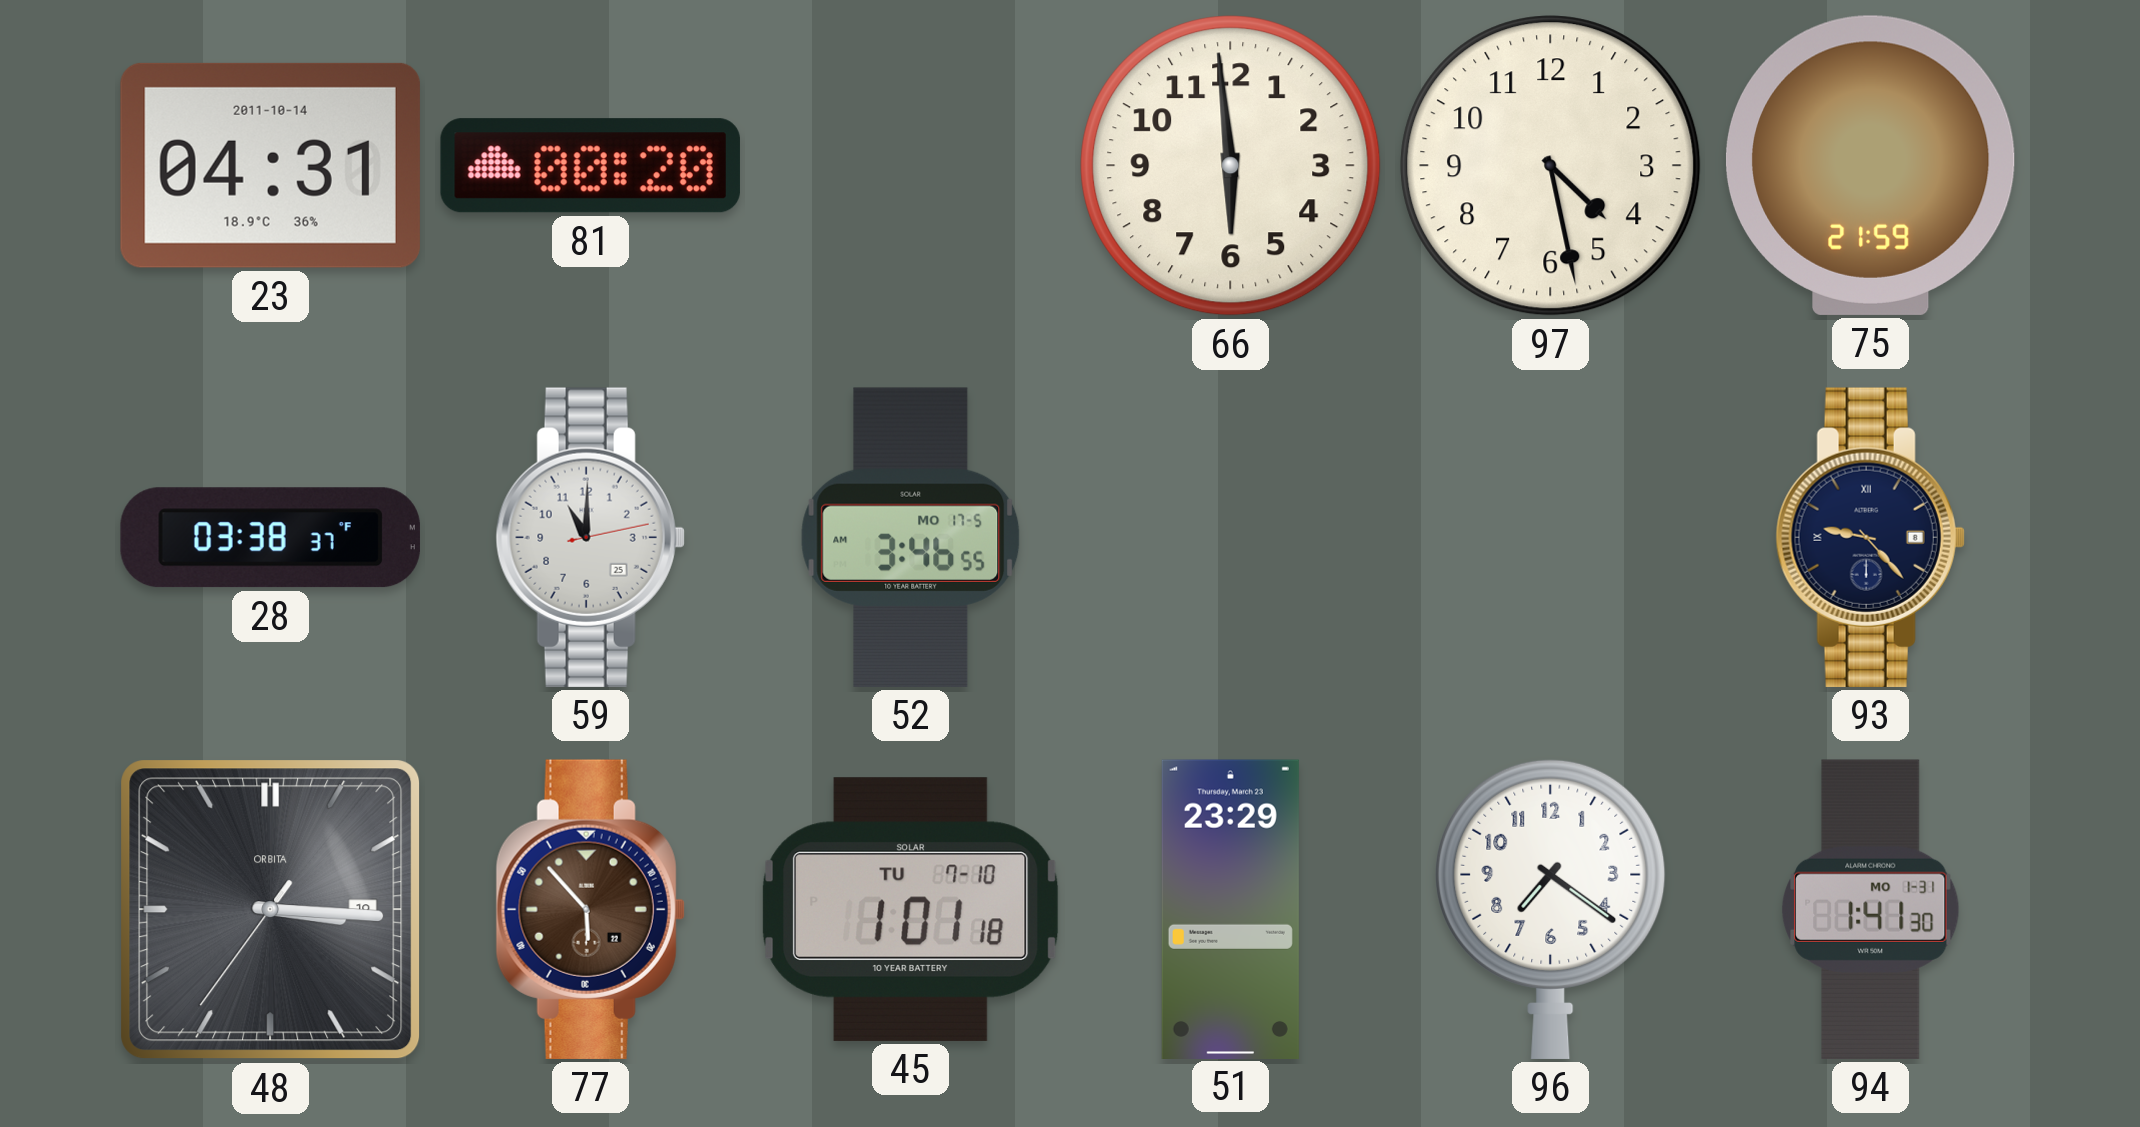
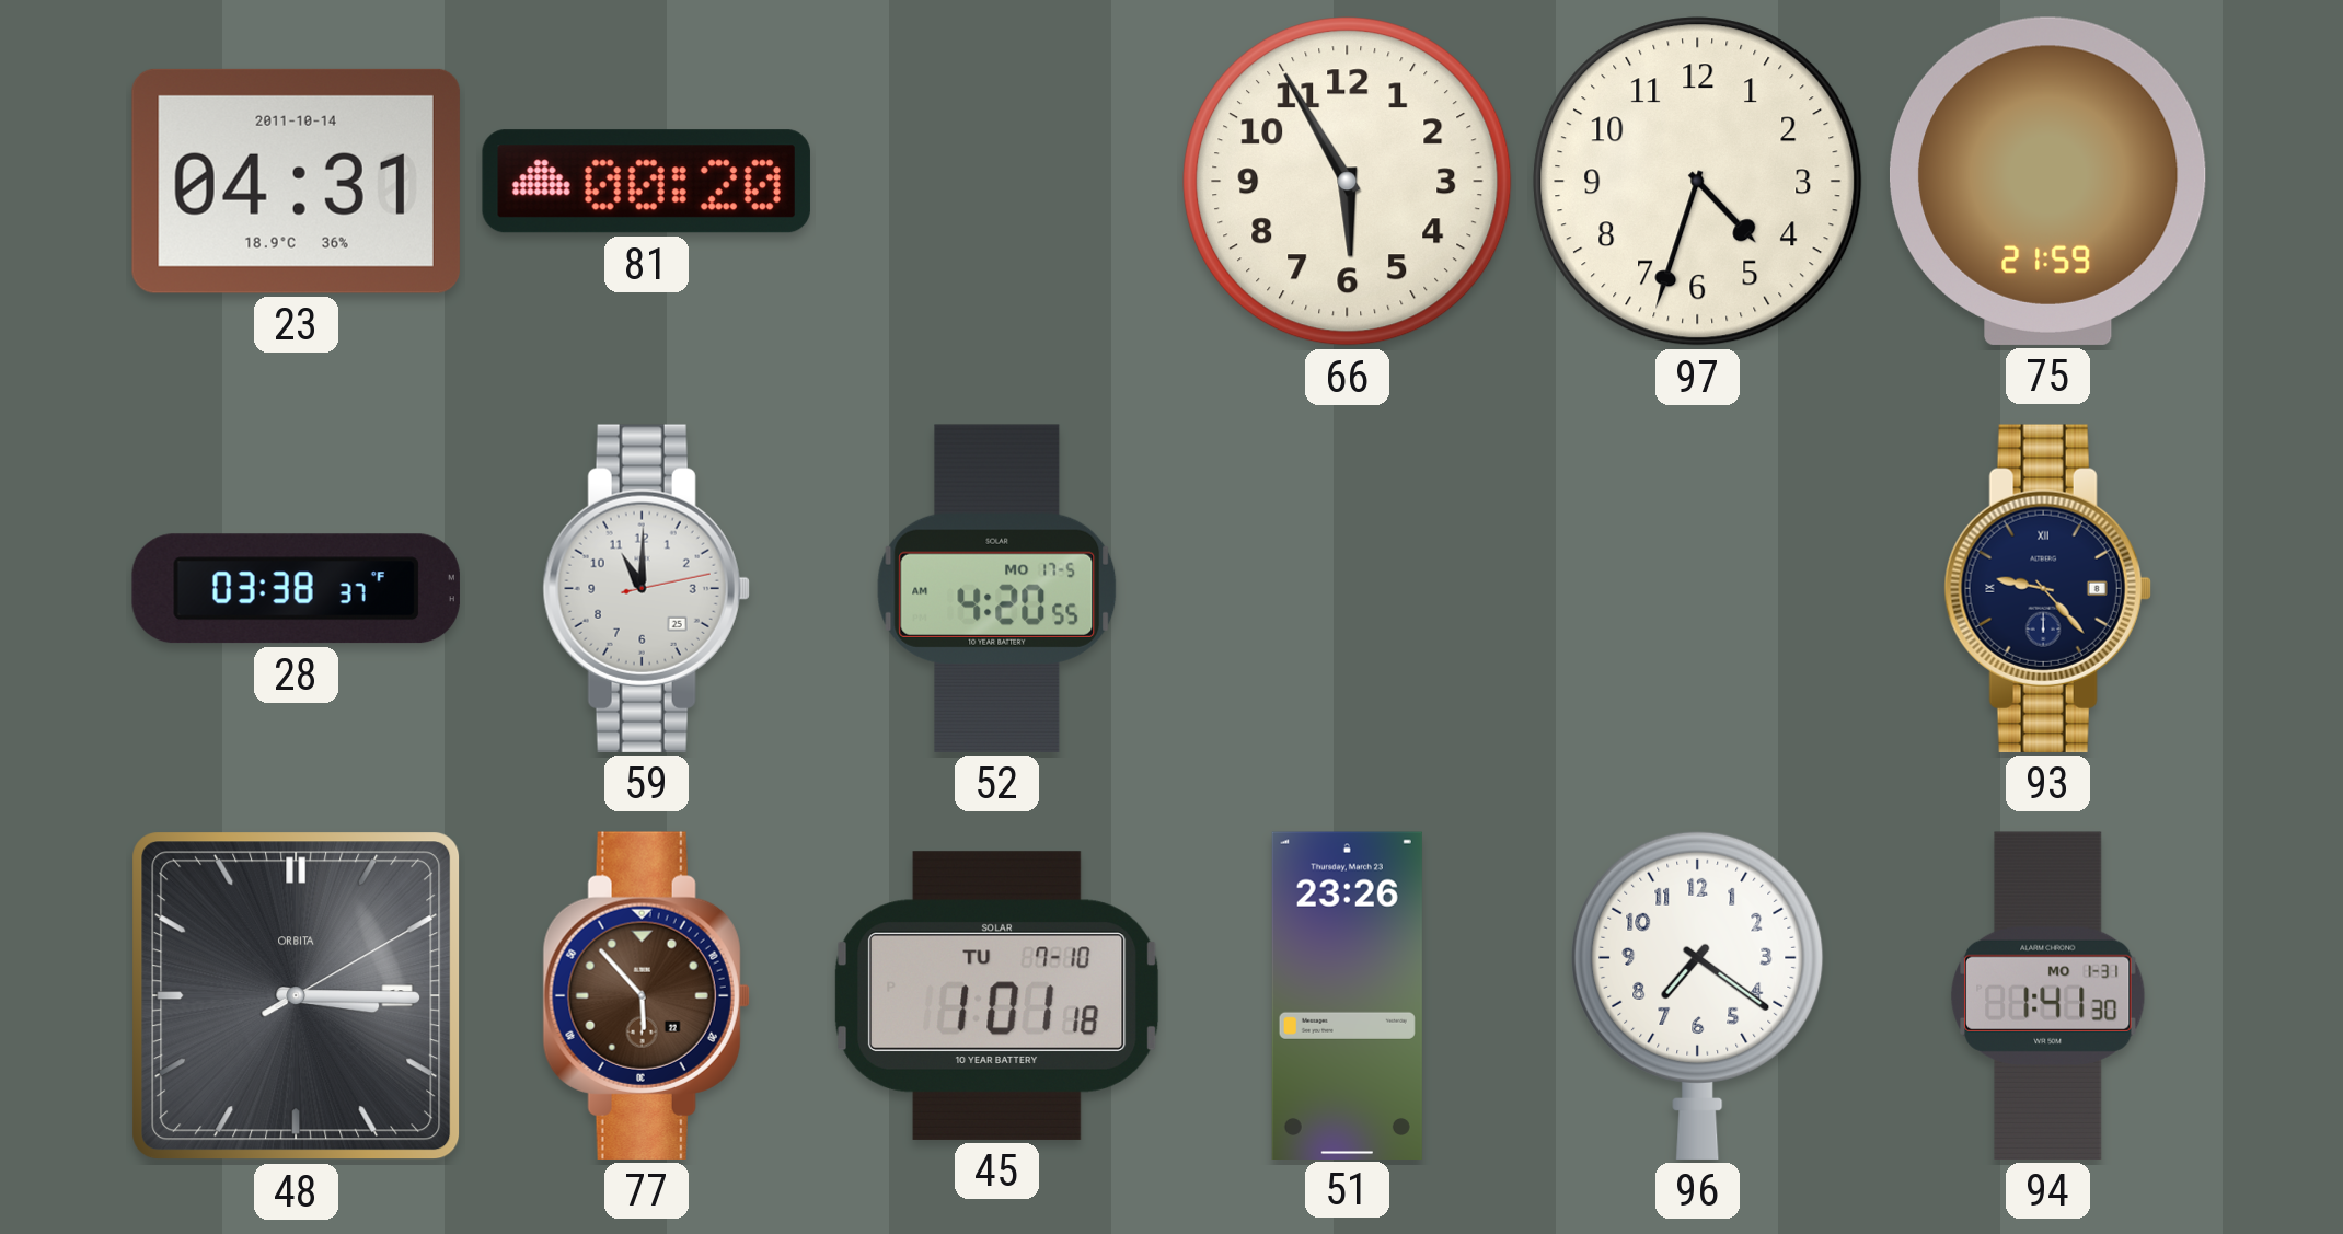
66: 5:59 -> 5:55 (1348, 182)
97: 4:28 -> 4:33 (1698, 182)
52: 3:46 -> 4:20 (997, 588)
48: 3:15:36 -> 3:15:10 (297, 996)
51: 23:29 -> 23:26 (1347, 995)
